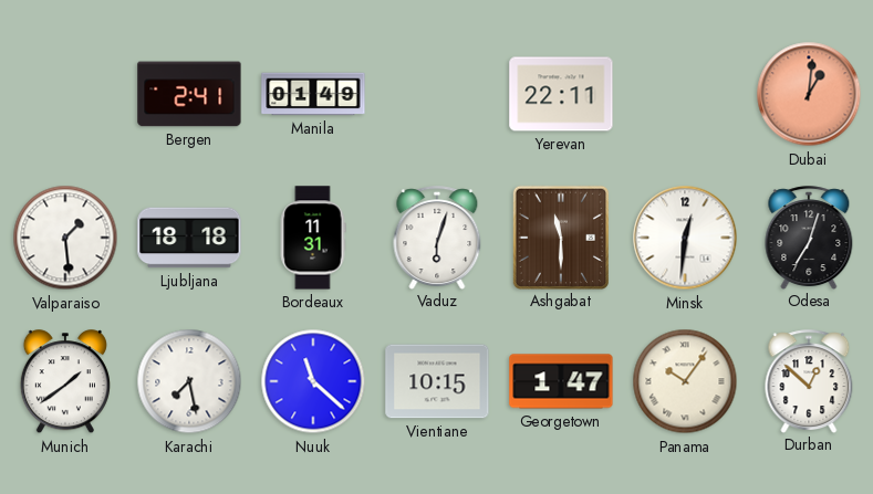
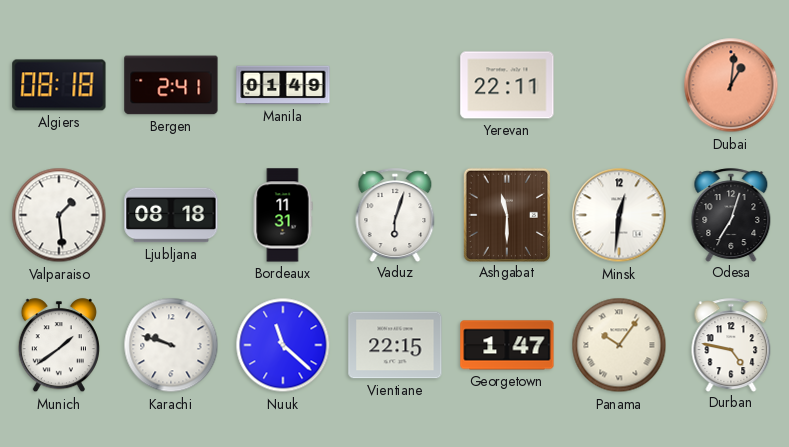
Algiers: none -> 08:18 (59, 85)
Ljubljana: 18:18 -> 08:18 (171, 215)
Karachi: 7:28 -> 9:48 (171, 345)
Vientiane: 10:15 -> 22:15 (395, 345)
Durban: 12:52 -> 4:47 (731, 345)
